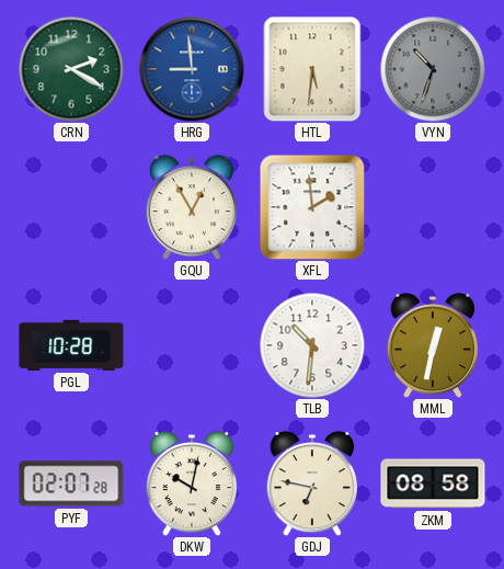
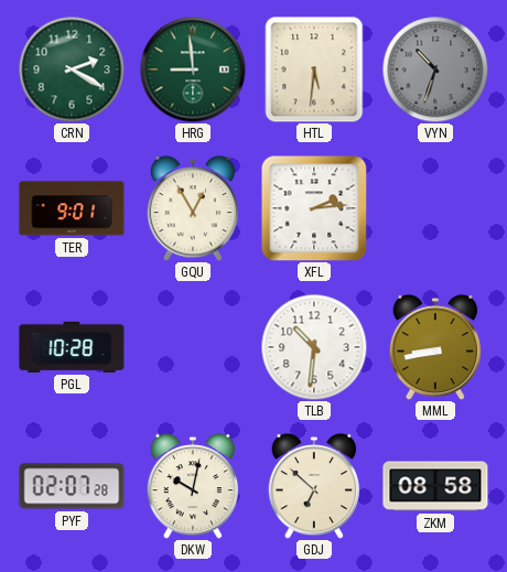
HRG dial: blue -> green (193, 69)
TER: none -> 9:01 (72, 208)
XFL: 1:59 -> 2:14 (314, 208)
MML: 12:32 -> 8:43 (435, 347)
GDJ: 6:47 -> 6:52 (314, 486)
